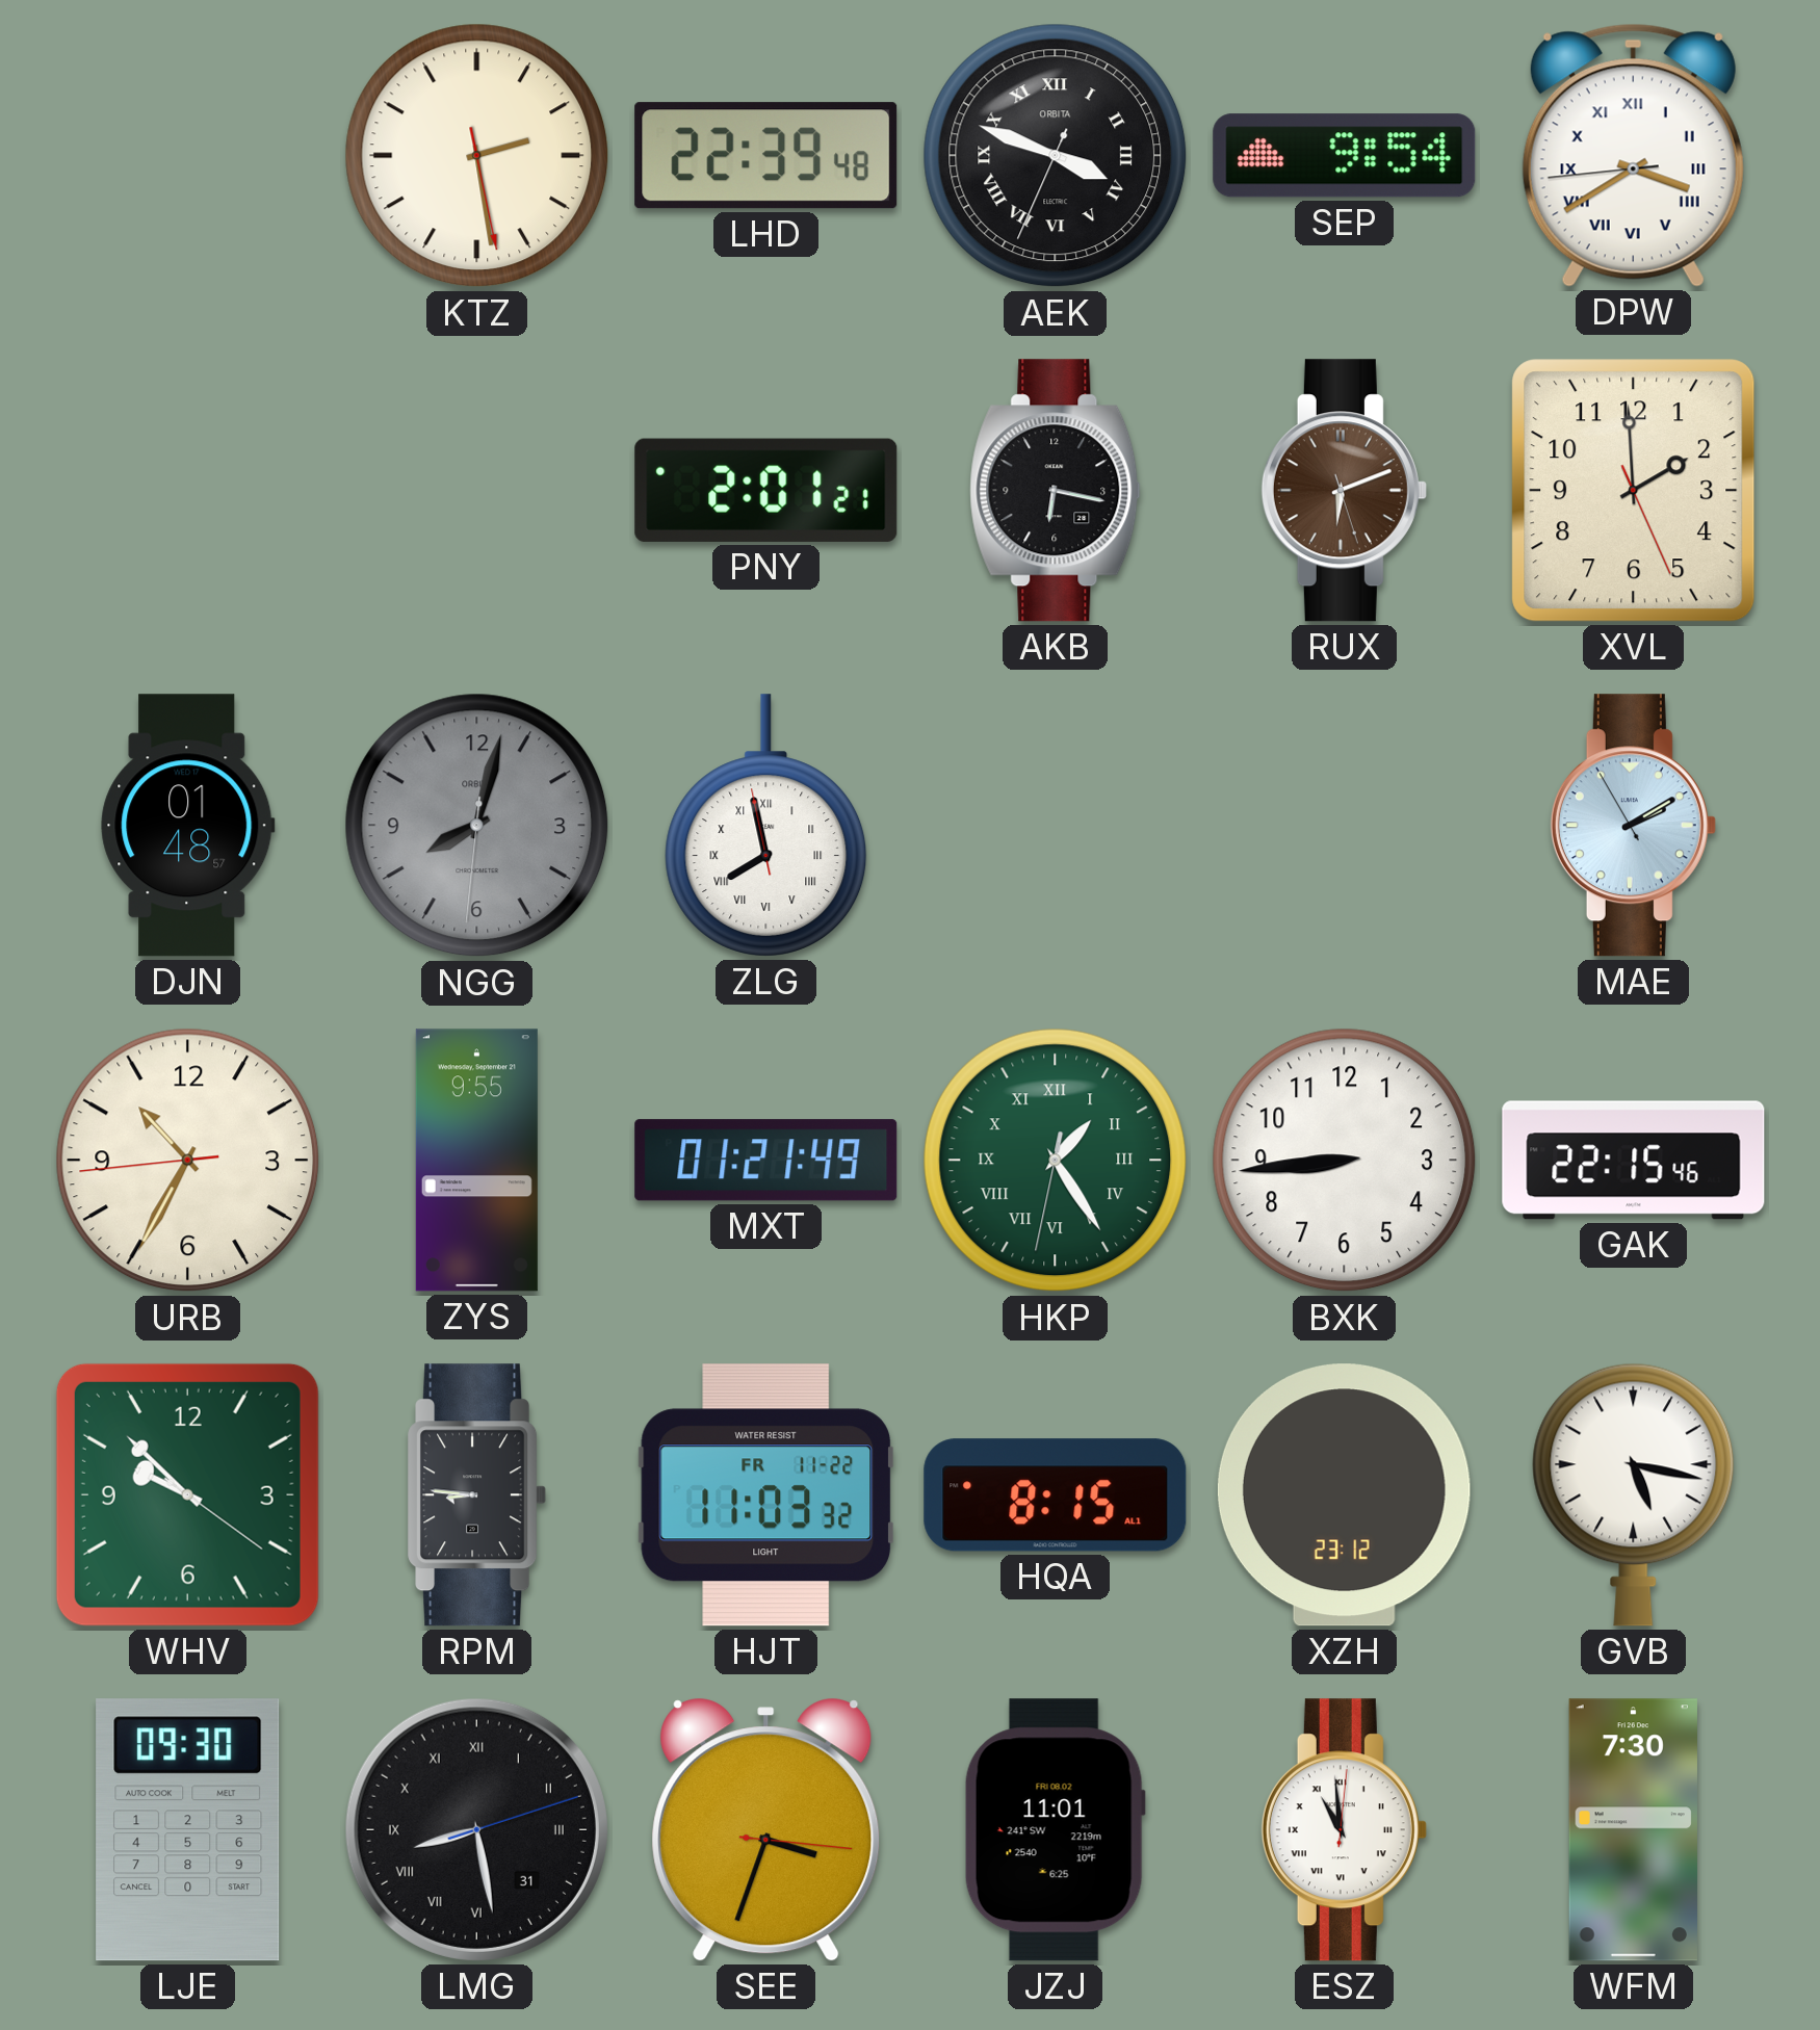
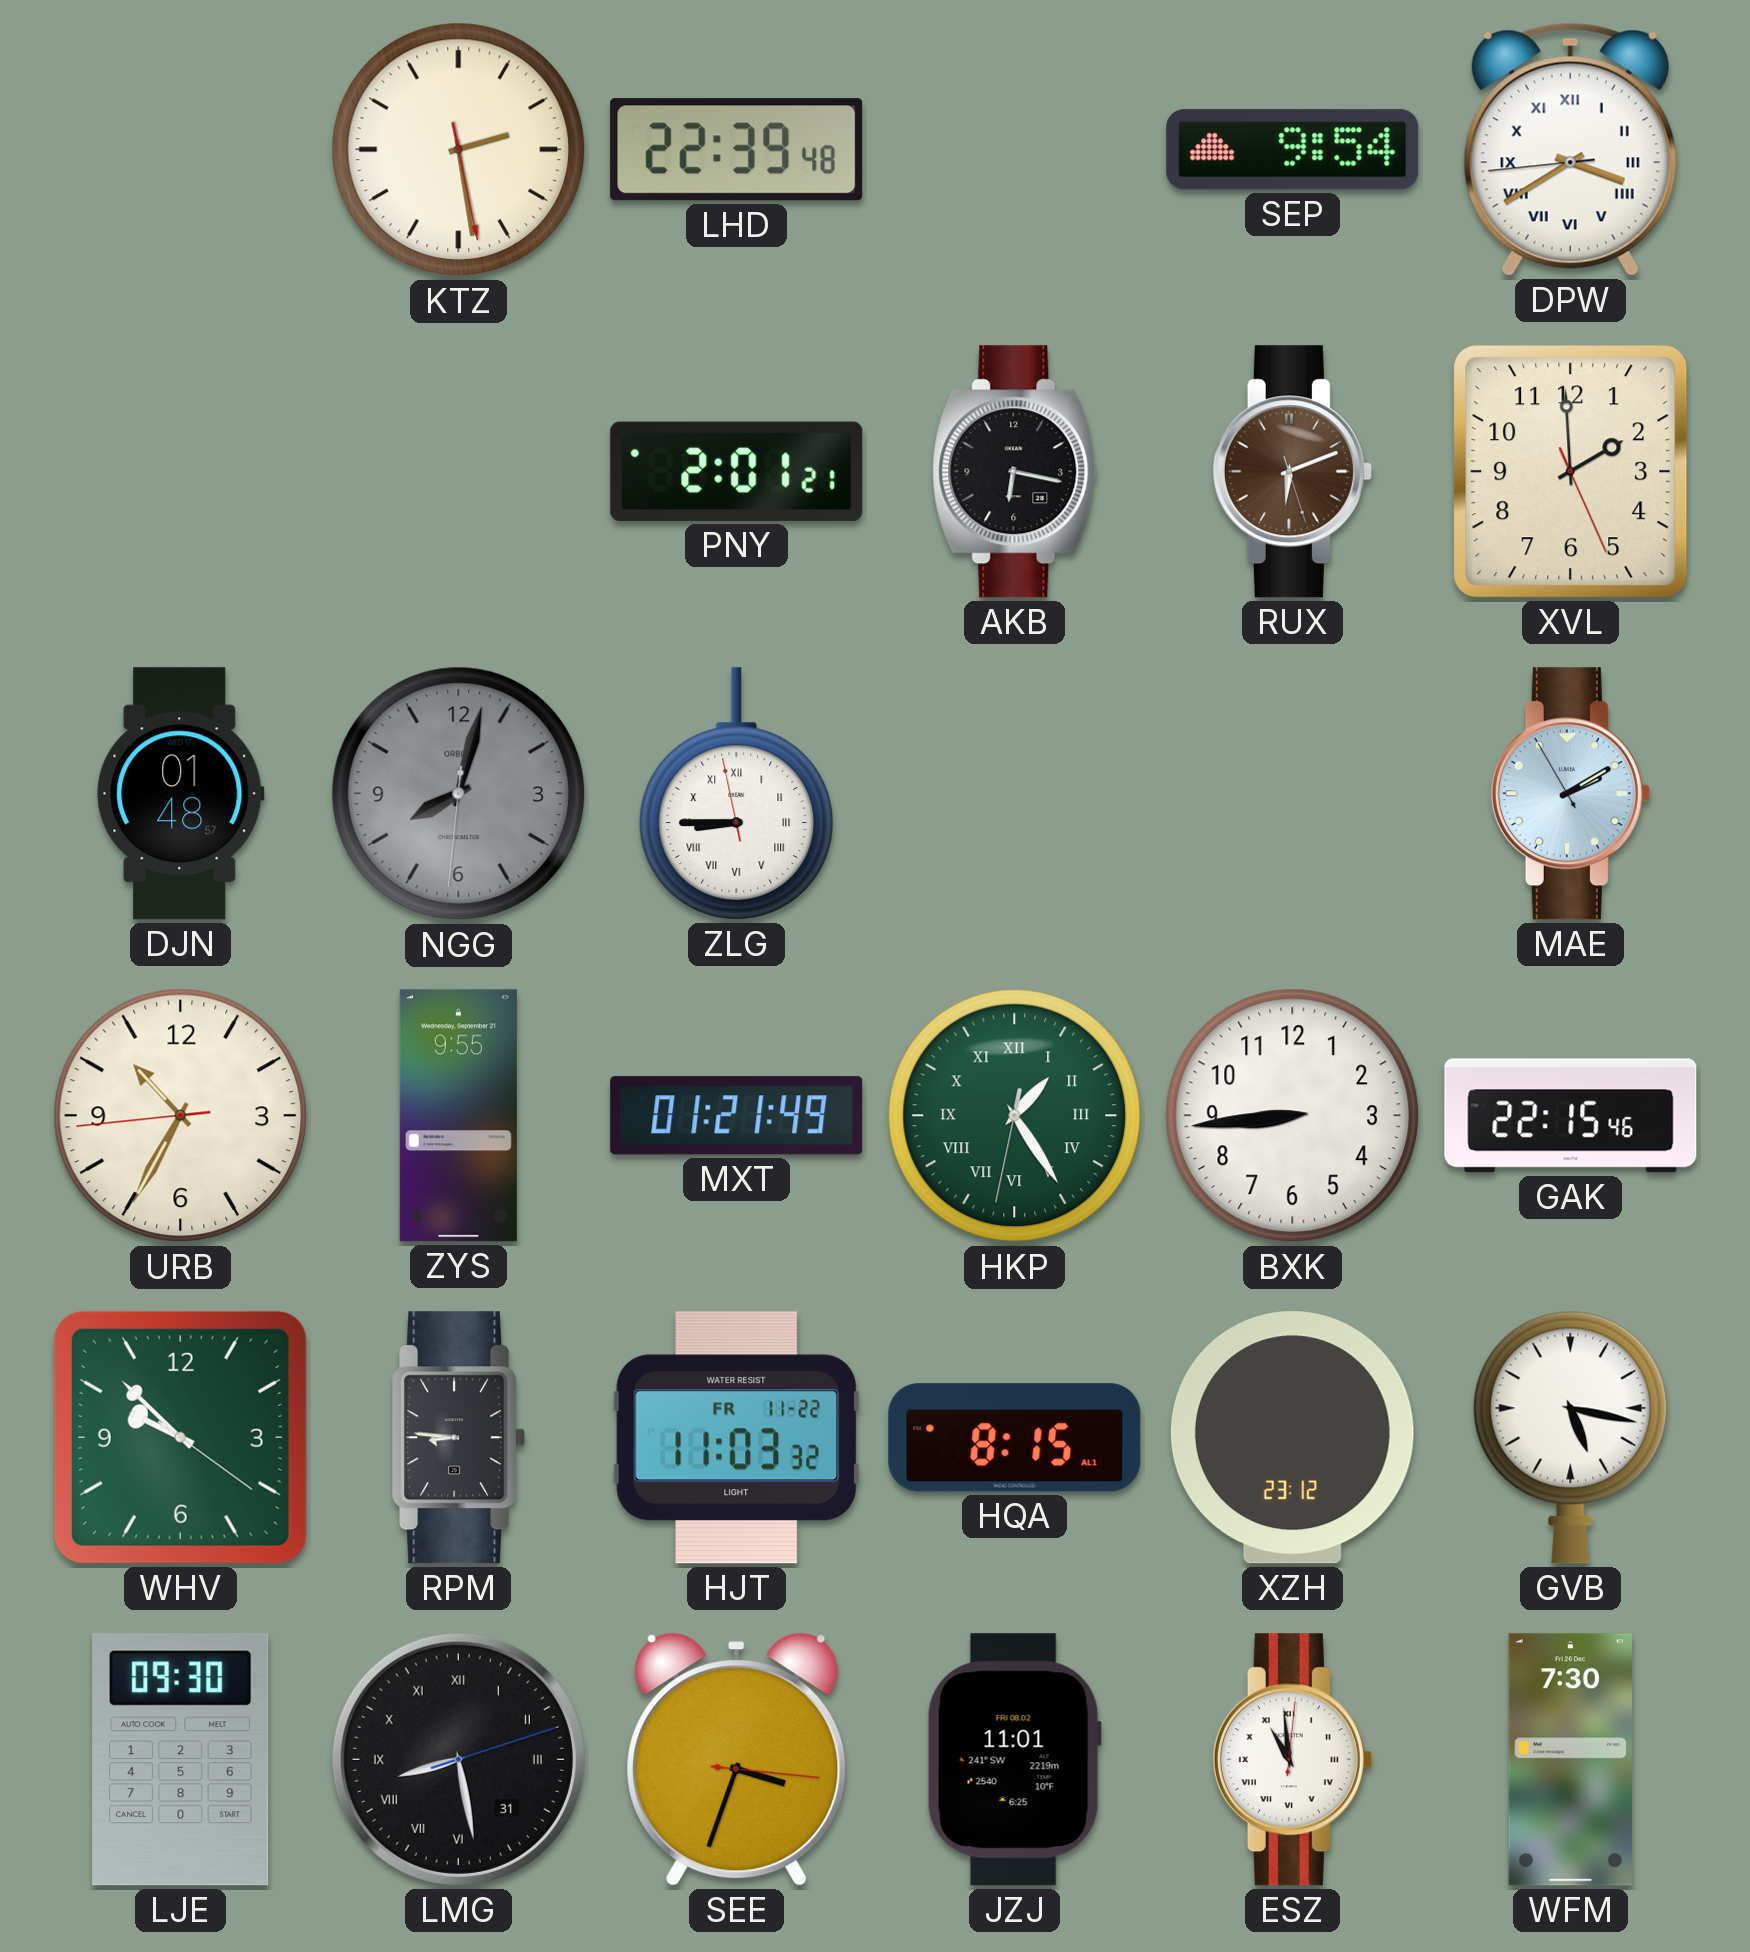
AEK: 3:48 -> none (1056, 156)
ZLG: 7:57 -> 8:44 (737, 794)
